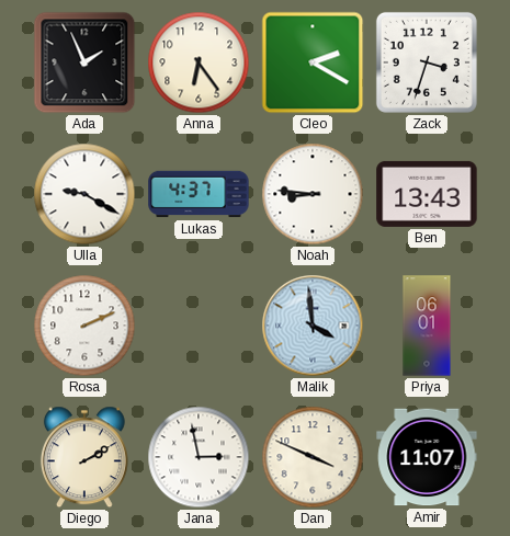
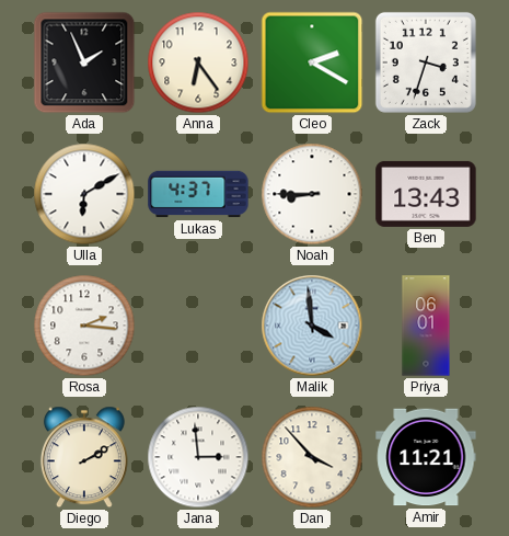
Ulla: 9:20 -> 6:10 (84, 194)
Noah: 8:46 -> 8:45 (312, 194)
Rosa: 2:11 -> 2:16 (84, 326)
Jana: 2:58 -> 2:59 (198, 457)
Dan: 3:49 -> 3:53 (312, 457)
Amir: 11:07 -> 11:21 (426, 457)
